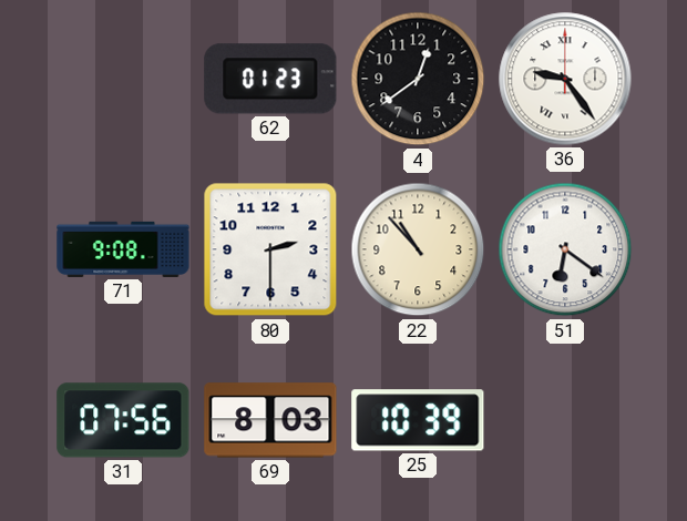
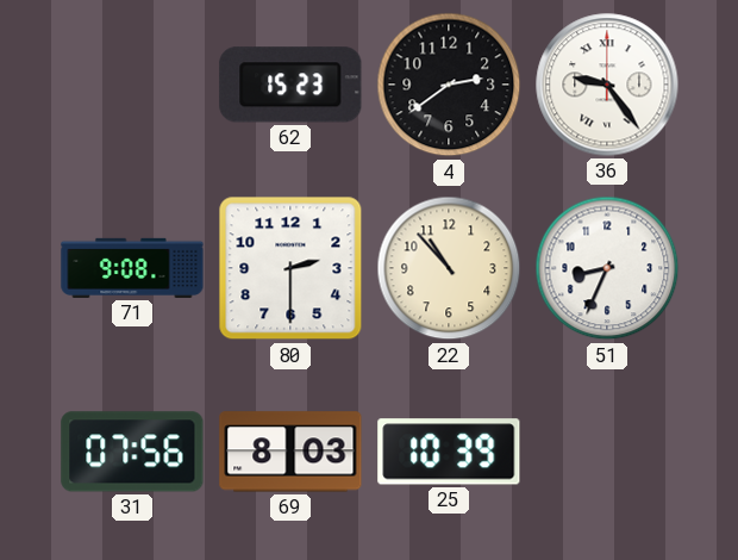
62: 01:23 -> 15:23 (290, 85)
4: 12:39 -> 2:39 (449, 85)
51: 6:21 -> 8:34 (607, 268)
